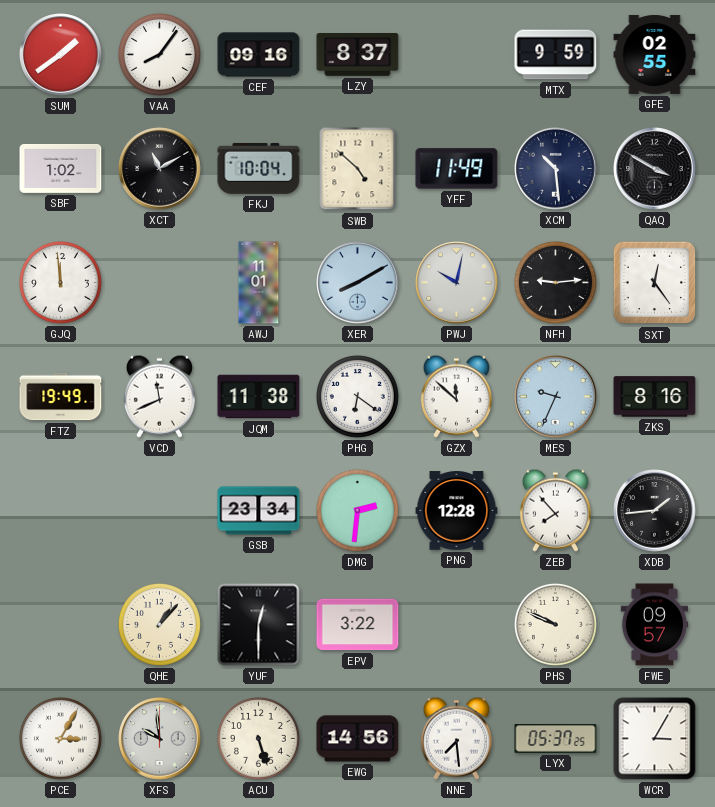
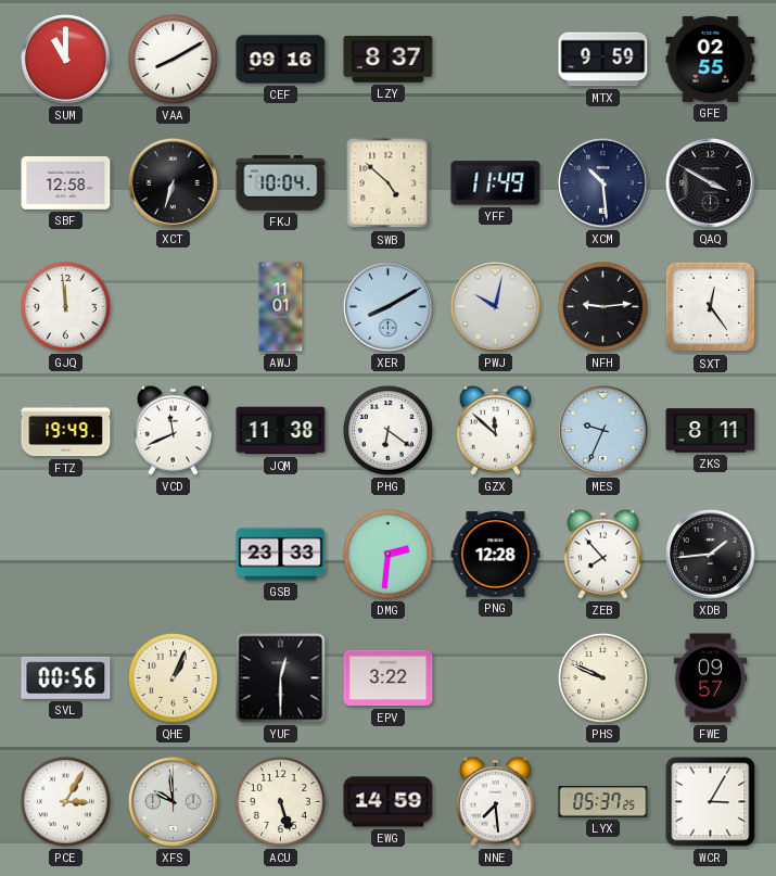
SUM: 1:39 -> 11:00 (66, 60)
VAA: 8:06 -> 8:10 (173, 59)
SBF: 1:02 -> 12:58 (66, 182)
XCT: 11:10 -> 6:33 (174, 183)
ZKS: 8:16 -> 8:11 (711, 431)
GSB: 23:34 -> 23:33 (281, 555)
SVL: none -> 00:56 (66, 677)
QHE: 1:07 -> 1:04 (173, 677)
EWG: 14:56 -> 14:59 (389, 802)
